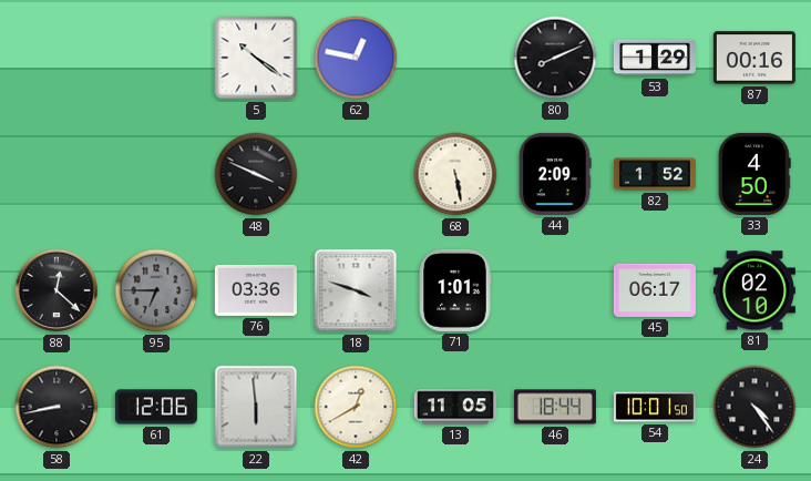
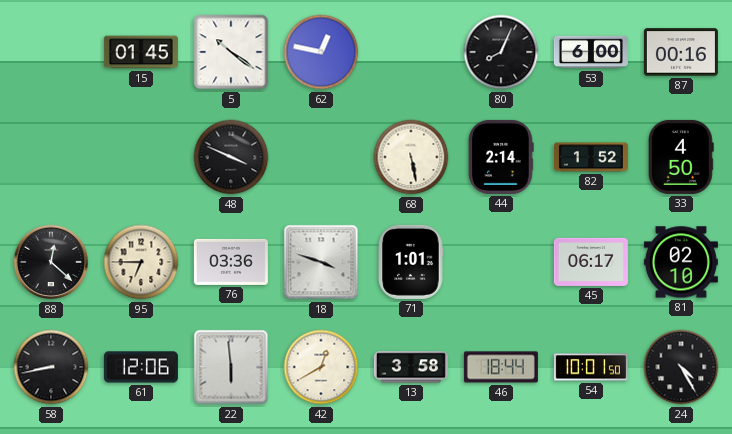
15: none -> 01:45 (141, 52)
80: 8:11 -> 8:04 (501, 52)
53: 1:29 -> 6:00 (591, 52)
44: 2:09 -> 2:14 (501, 157)
95 dial: grey -> cream (141, 262)
13: 11:05 -> 3:58 (411, 367)
24: 4:24 -> 4:25 (681, 367)
